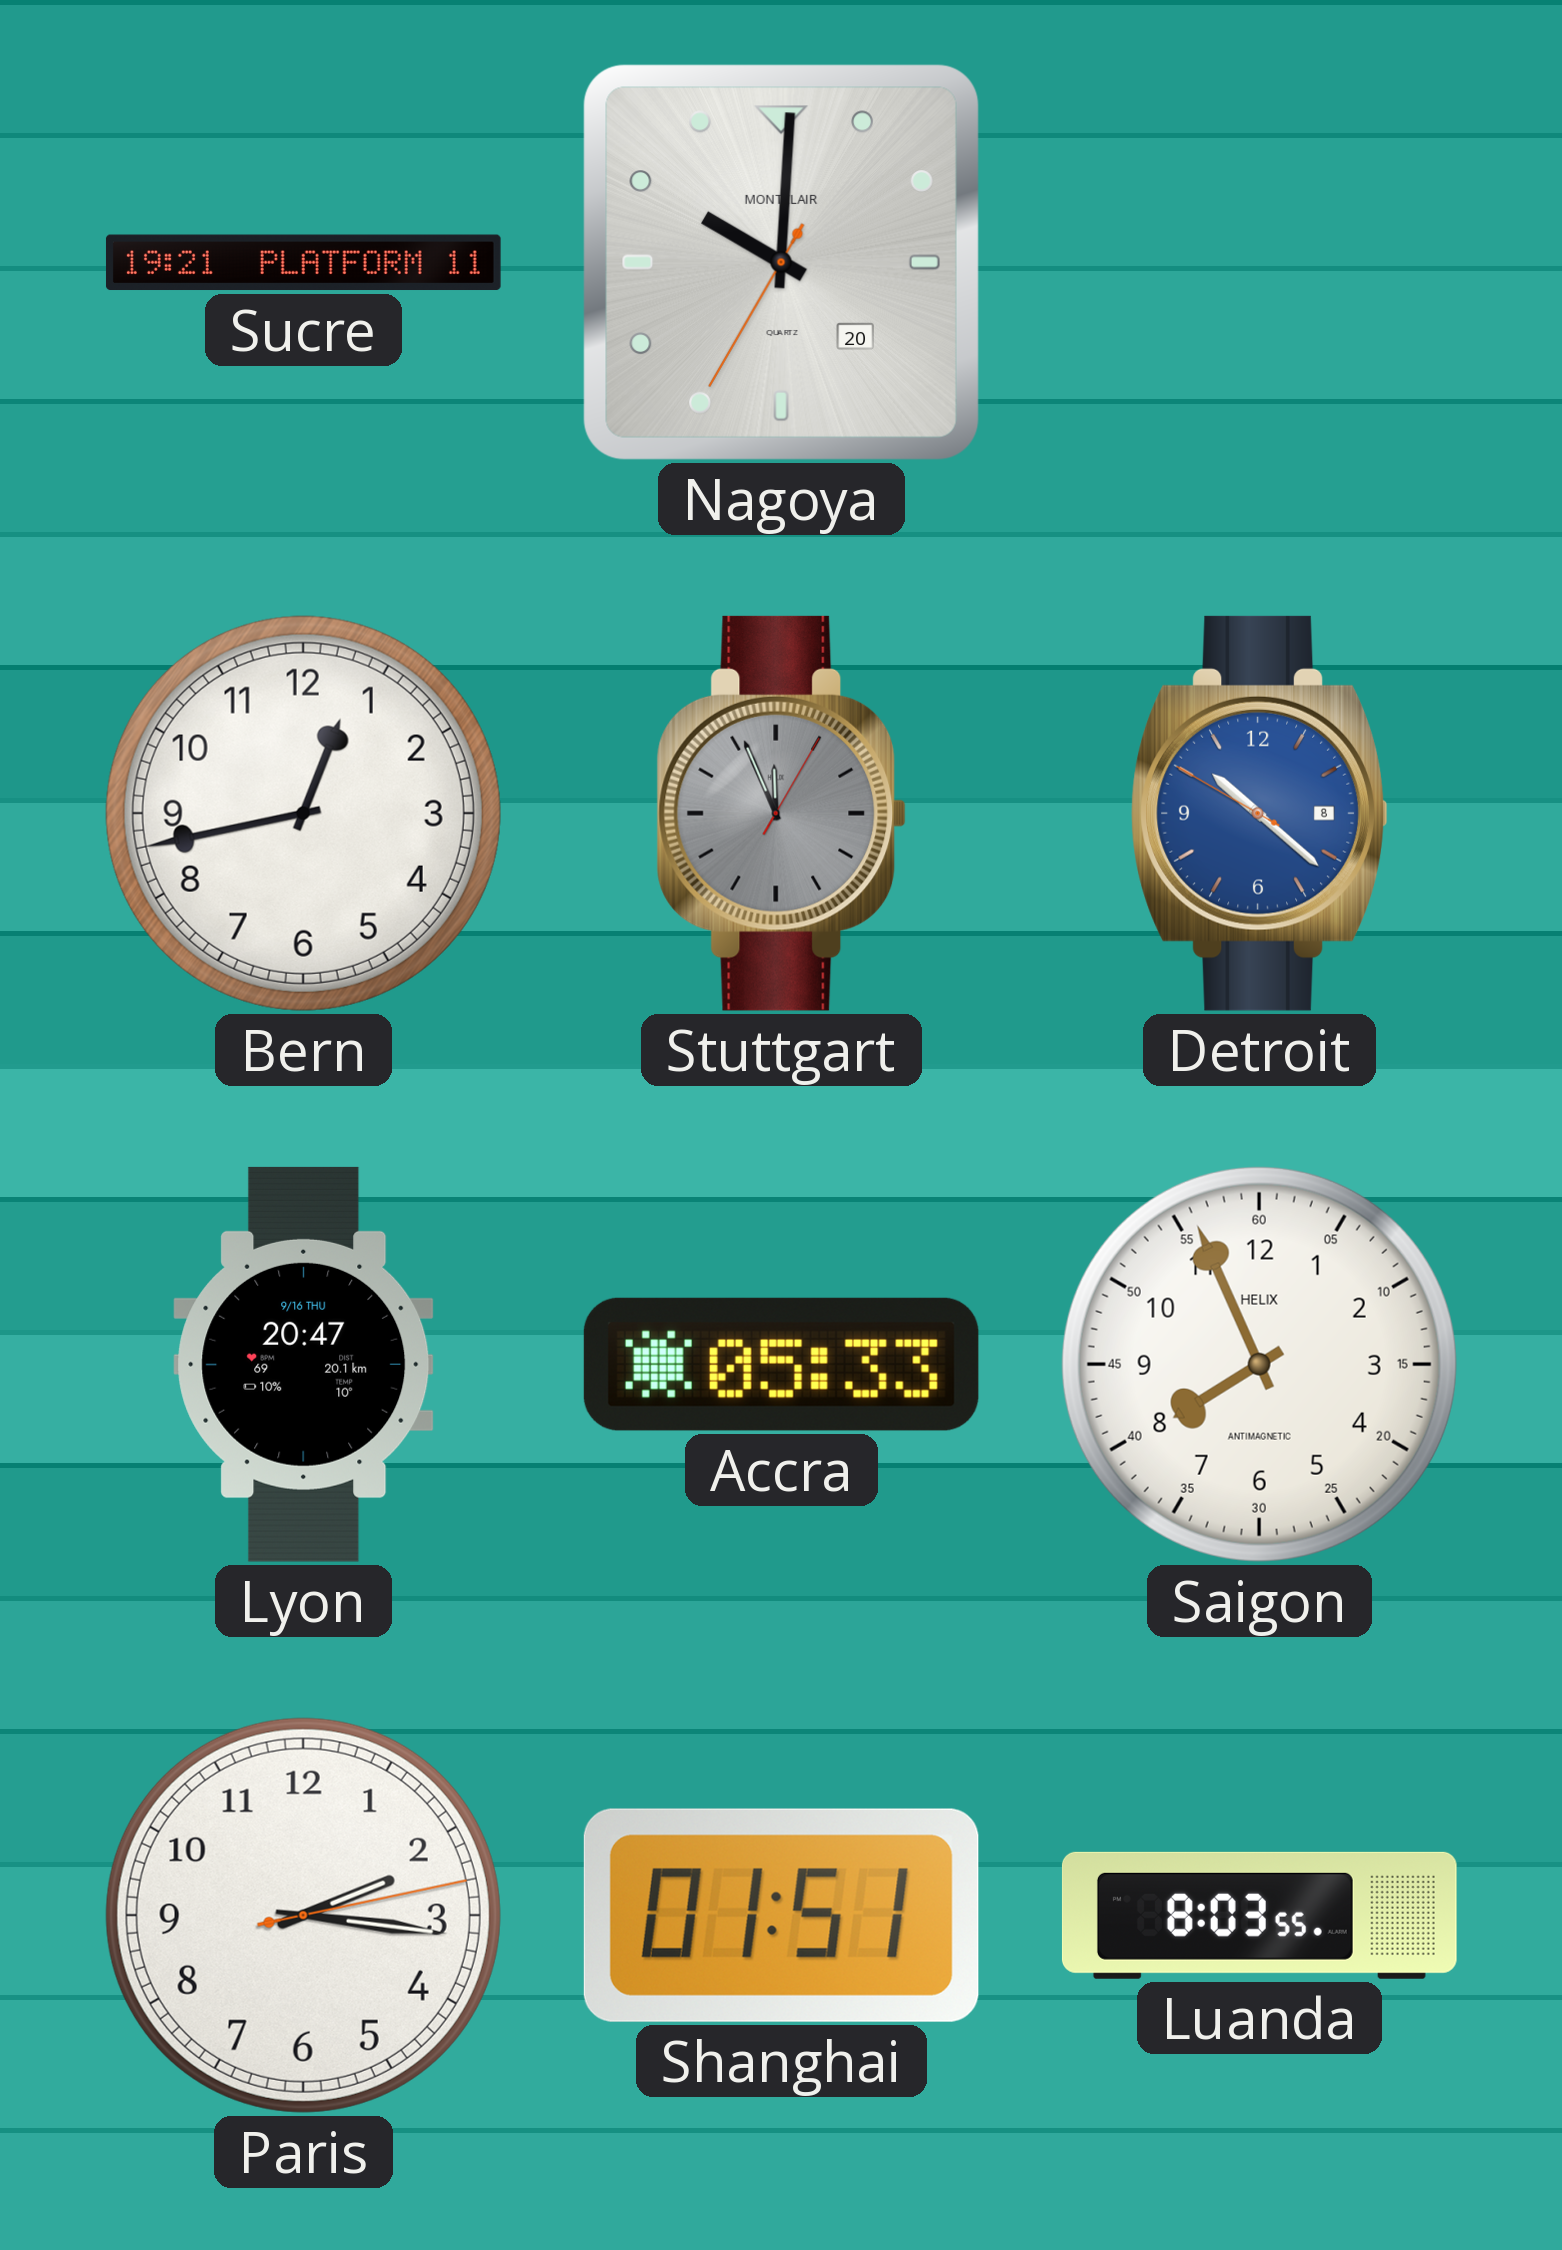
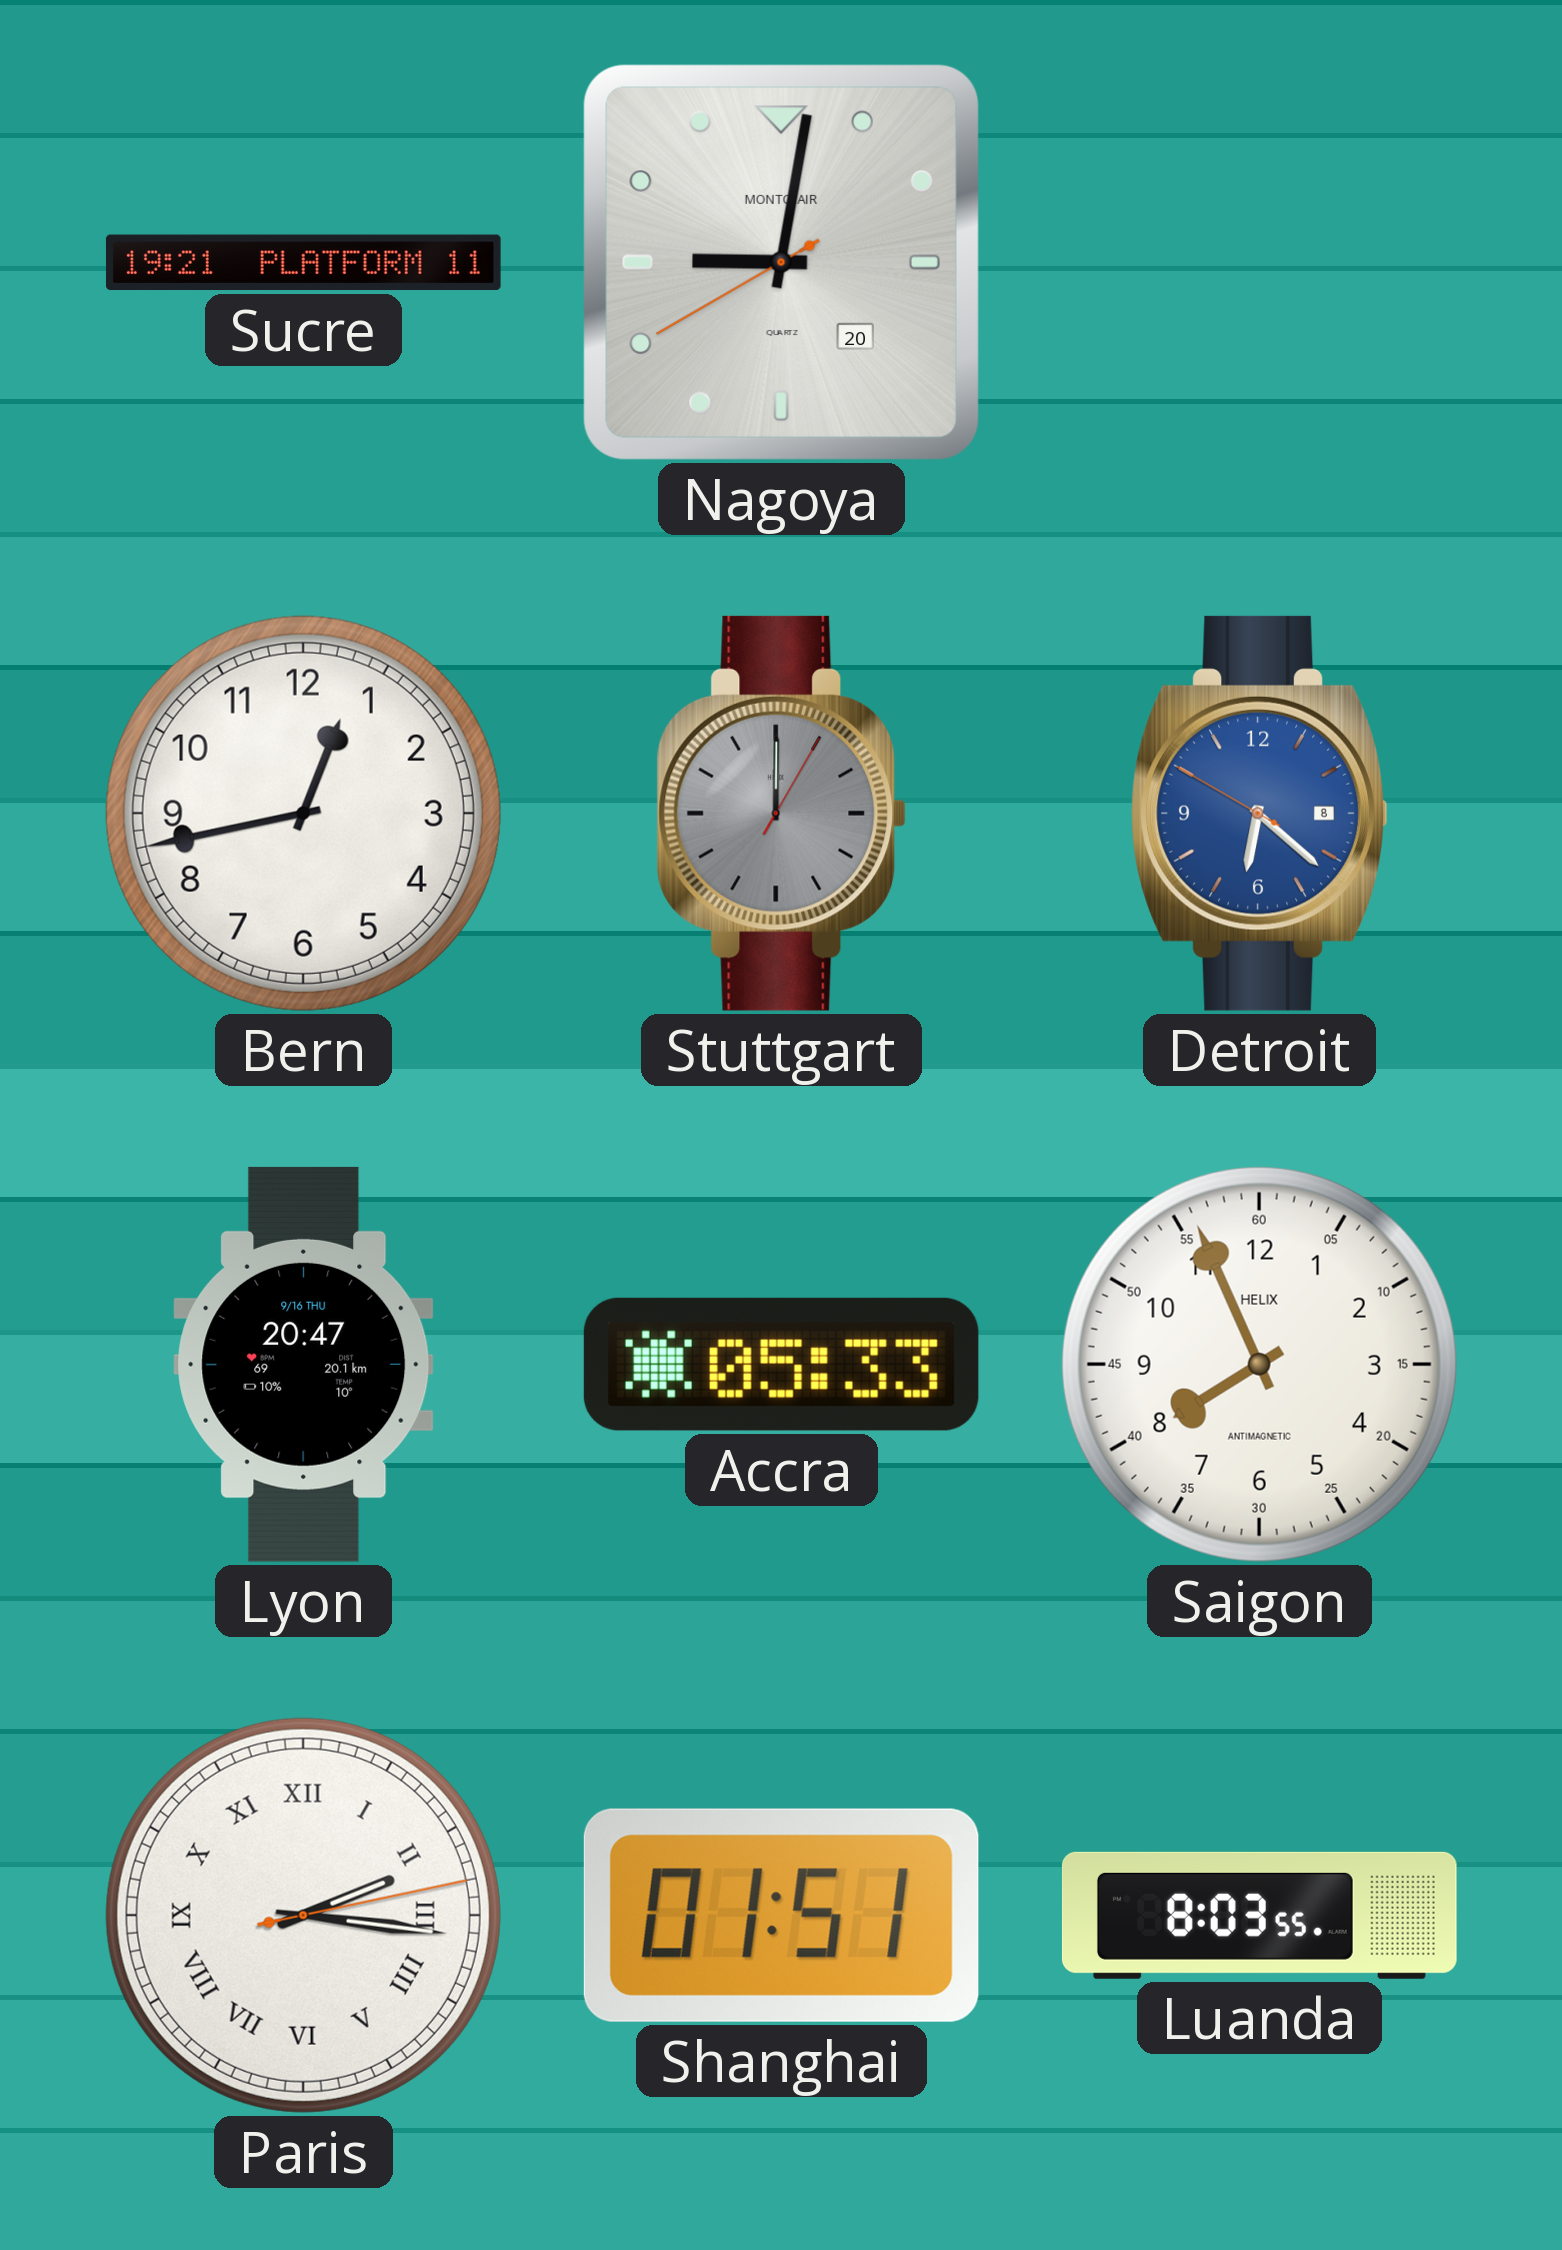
Nagoya: 10:00 -> 9:01 (781, 262)
Stuttgart: 11:56 -> 12:00 (782, 813)
Detroit: 10:21 -> 6:21 (1259, 813)
Paris numerals: Arabic -> Roman (303, 1915)
